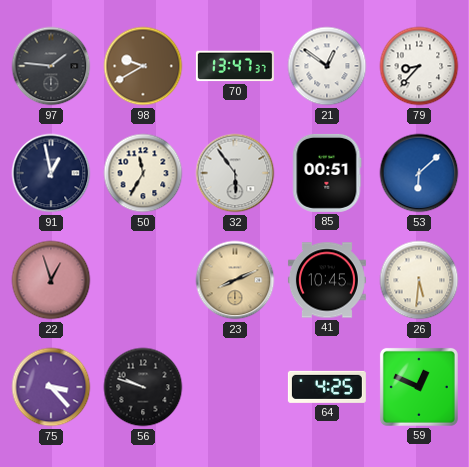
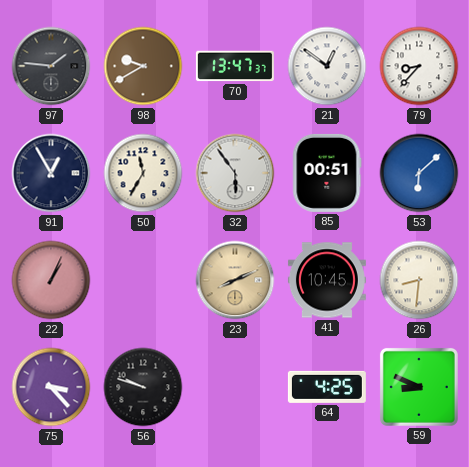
91: 12:58 -> 12:55 (51, 173)
22: 12:57 -> 1:04 (51, 280)
26: 5:31 -> 8:31 (419, 280)
59: 12:49 -> 8:49 (419, 387)
